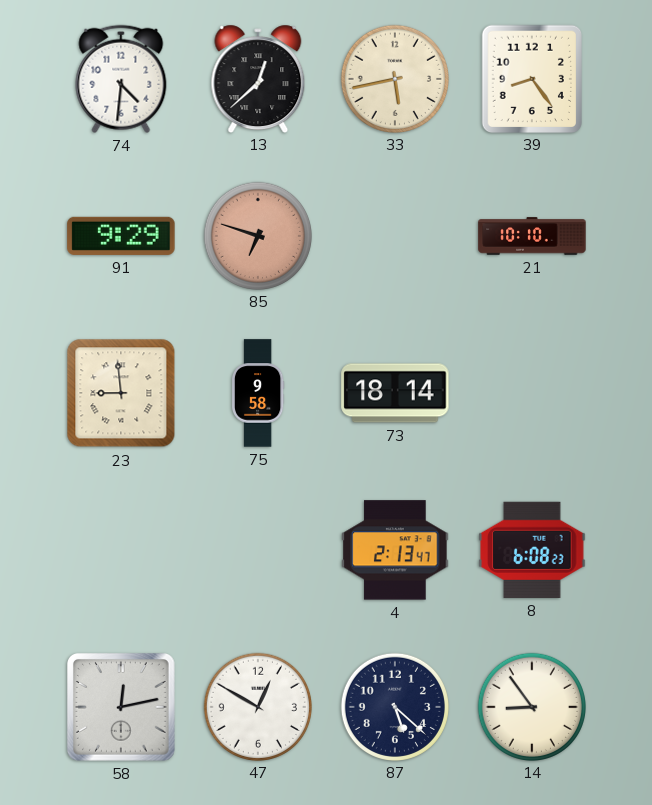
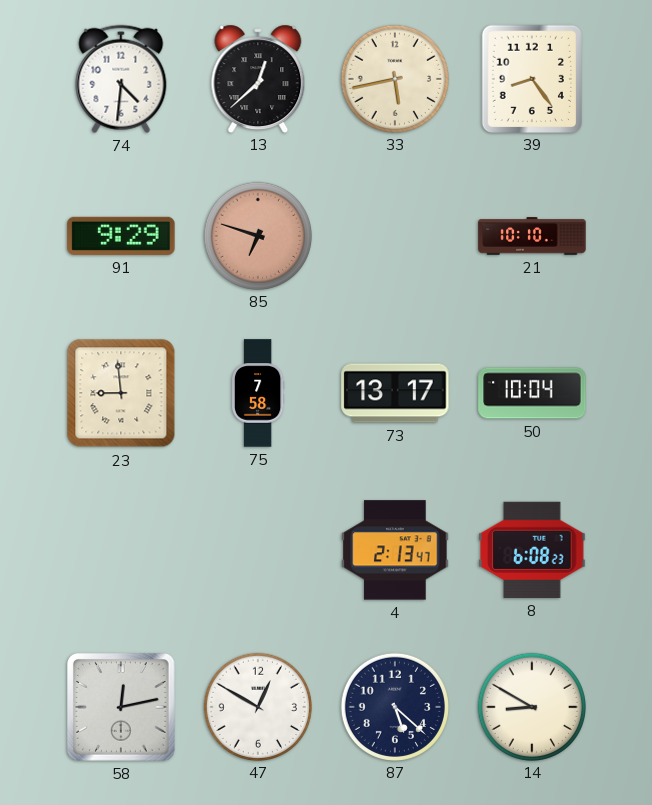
75: 9:58 -> 7:58 (258, 393)
73: 18:14 -> 13:17 (395, 393)
50: none -> 10:04 (532, 393)
14: 8:54 -> 8:50 (531, 706)
